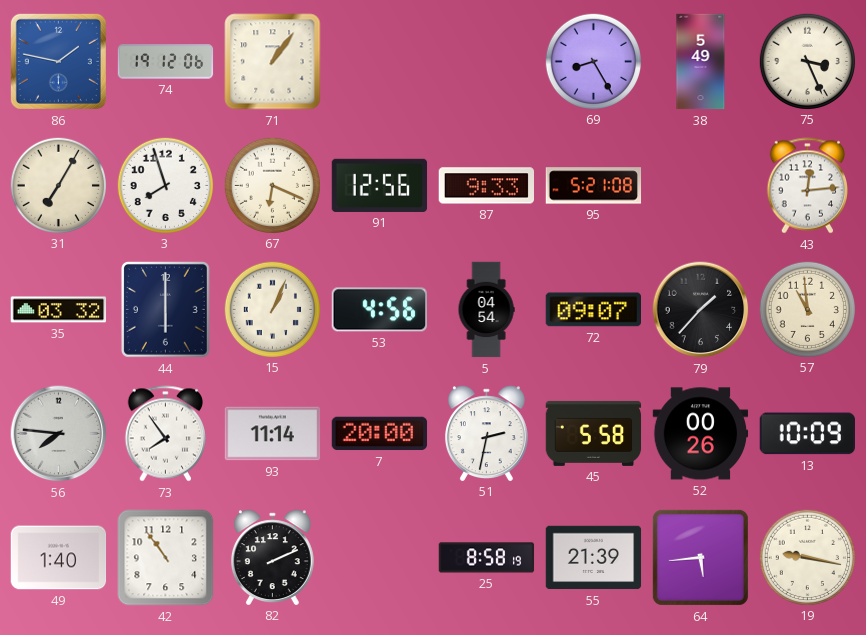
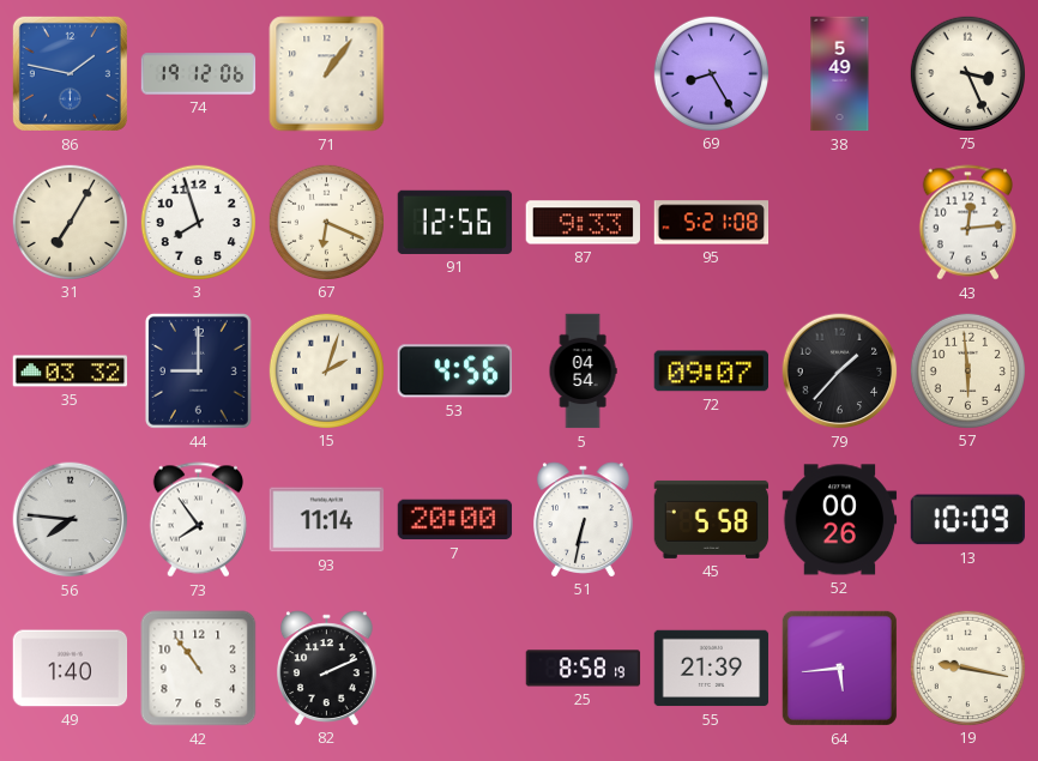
44: 6:00 -> 9:00 (198, 370)
15: 1:04 -> 2:03 (326, 370)
57: 10:59 -> 5:59 (967, 370)
51: 2:32 -> 6:32 (583, 519)
